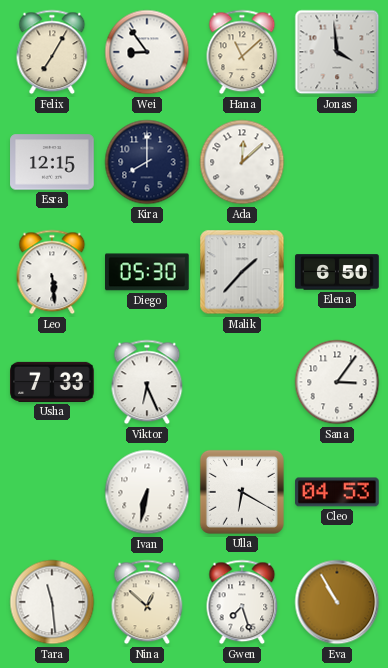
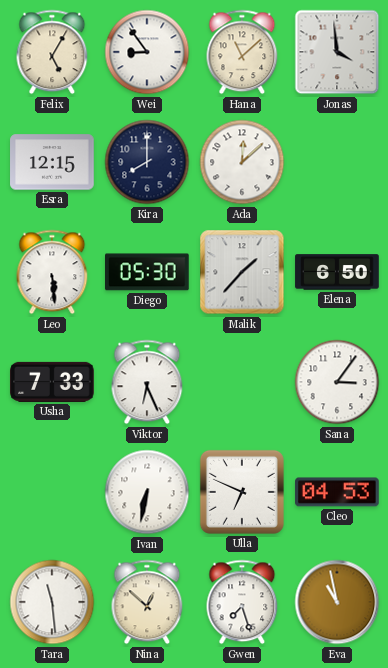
Felix: 7:05 -> 5:05 (52, 52)
Ulla: 6:20 -> 6:49 (242, 492)
Eva: 10:55 -> 10:58 (337, 602)
